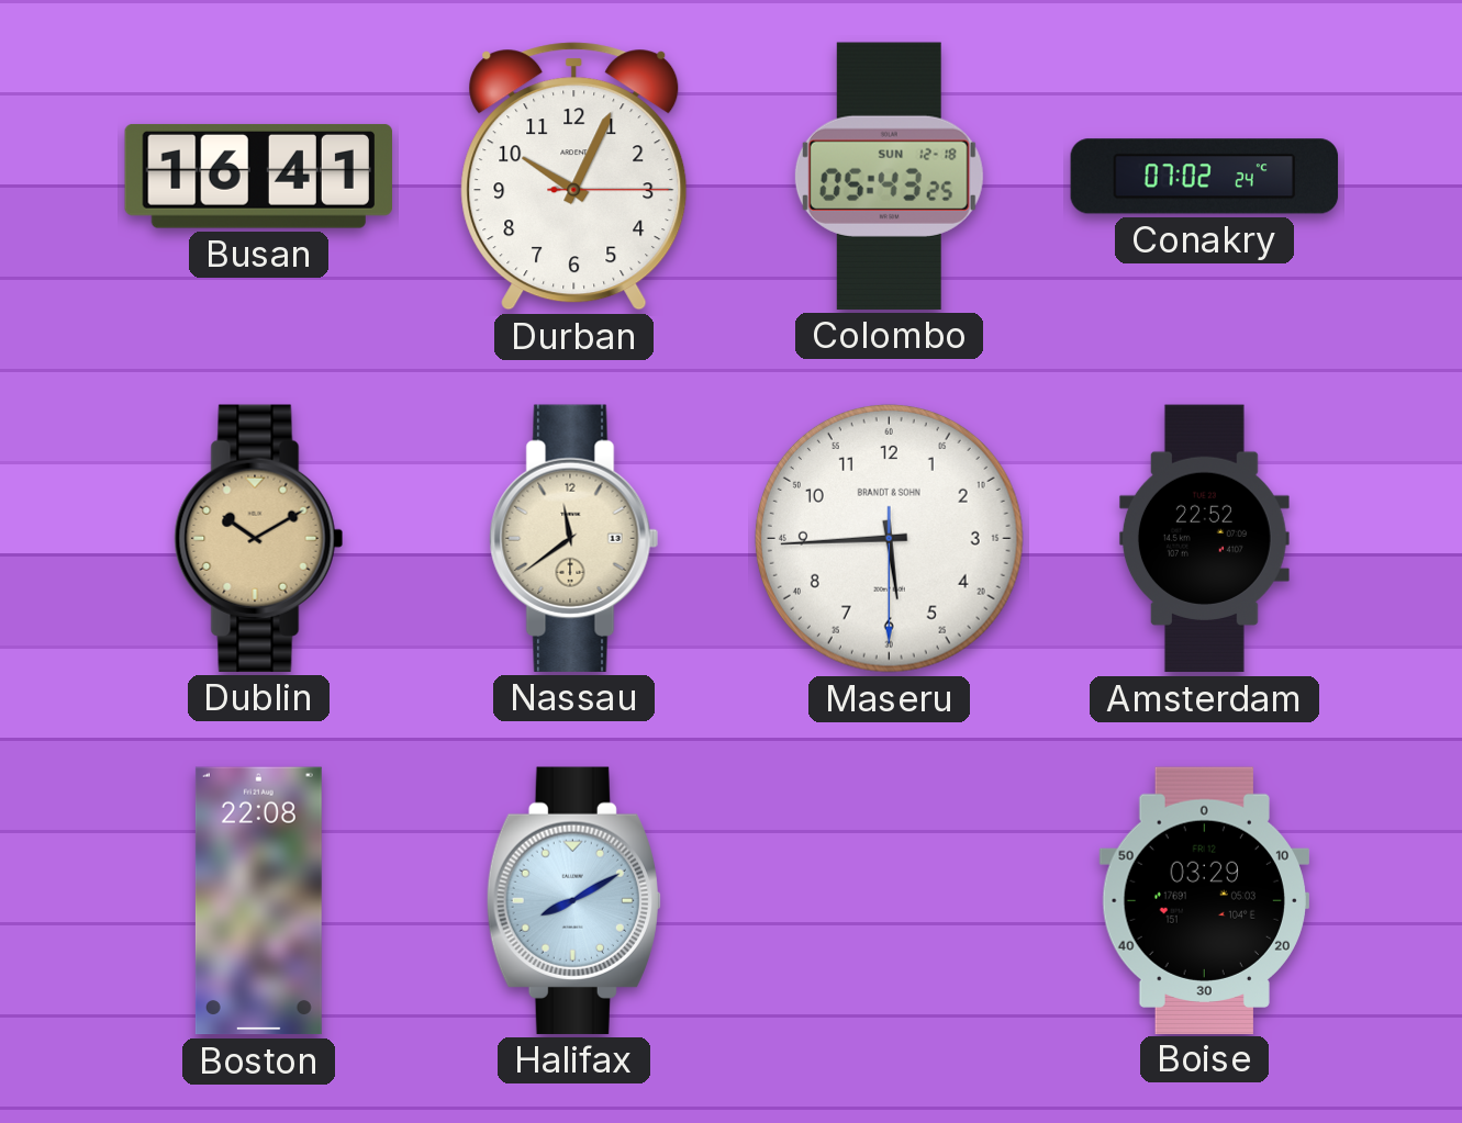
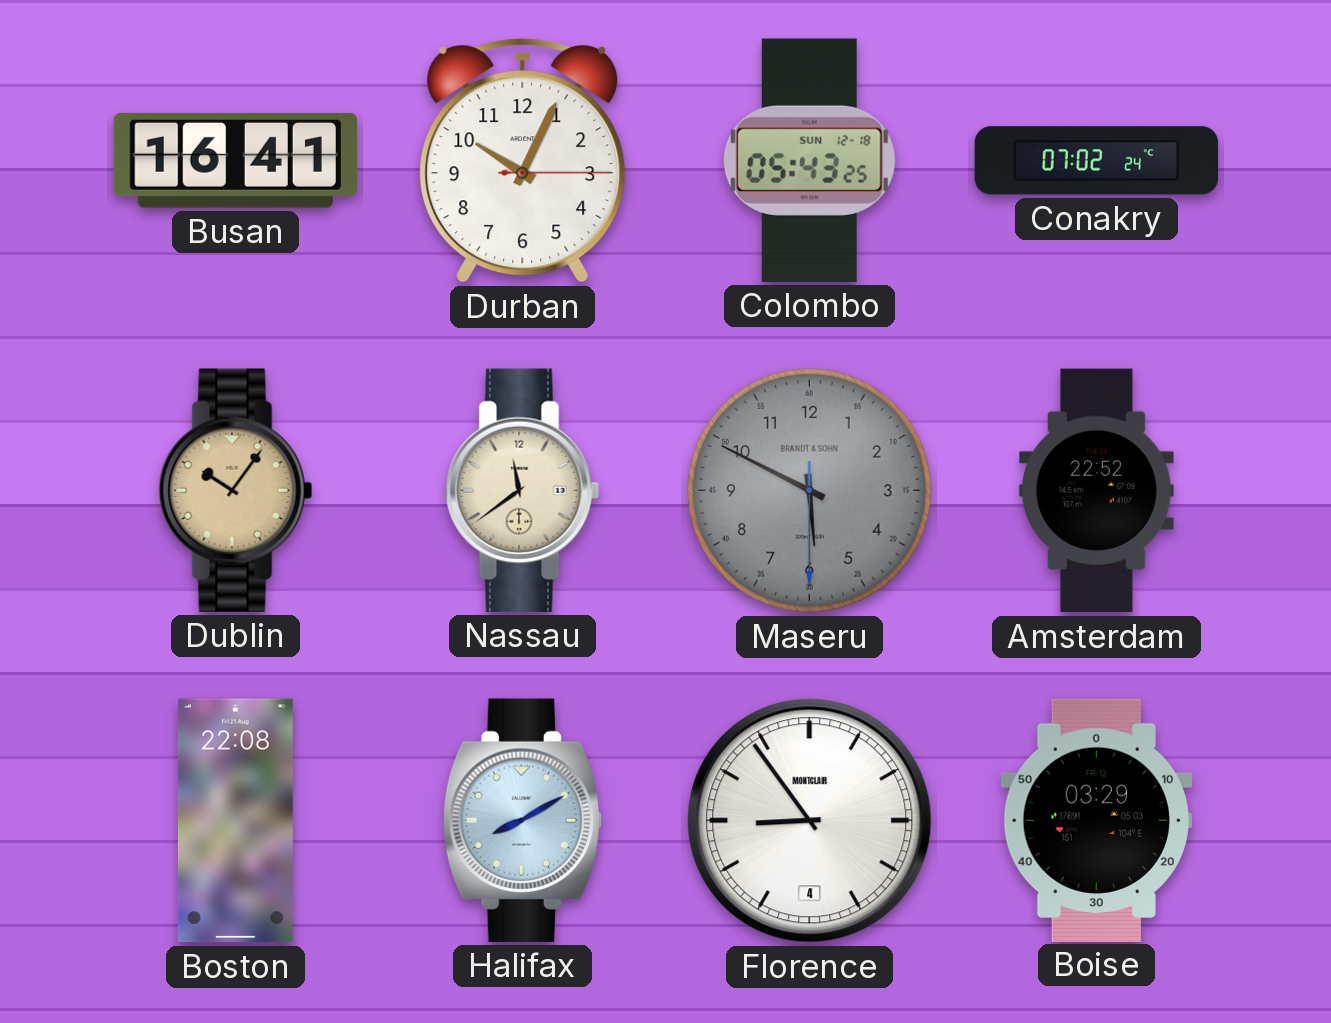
Dublin: 10:10 -> 10:06 (236, 490)
Maseru: 5:44 -> 5:49 (809, 490)
Maseru dial: white -> grey (809, 490)
Florence: none -> 8:54 (810, 821)
